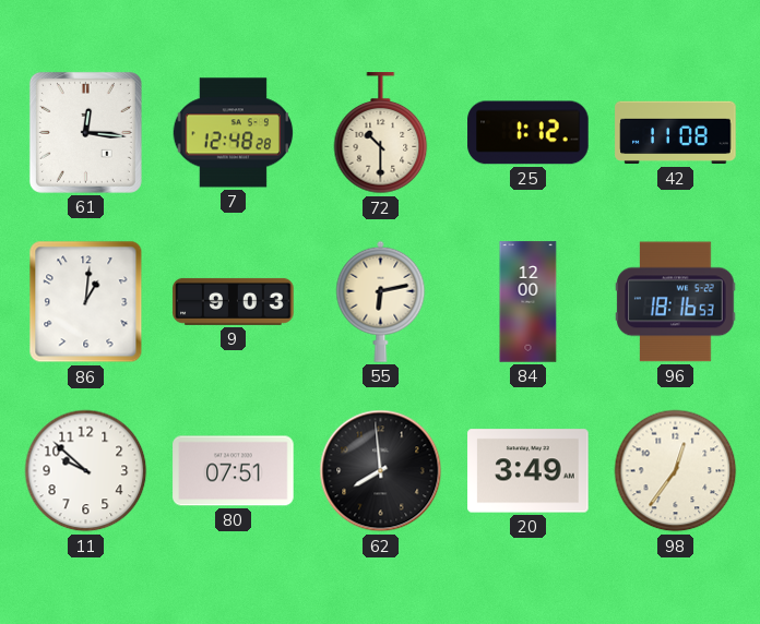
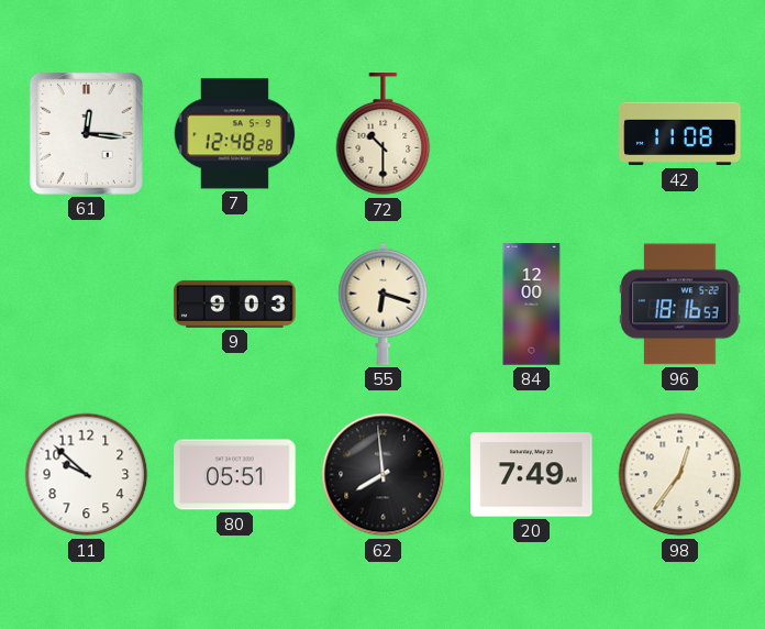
25: 1:12 -> none (529, 133)
86: 1:01 -> none (86, 302)
55: 6:13 -> 6:18 (384, 304)
80: 07:51 -> 05:51 (235, 475)
20: 3:49 -> 7:49 (532, 475)
